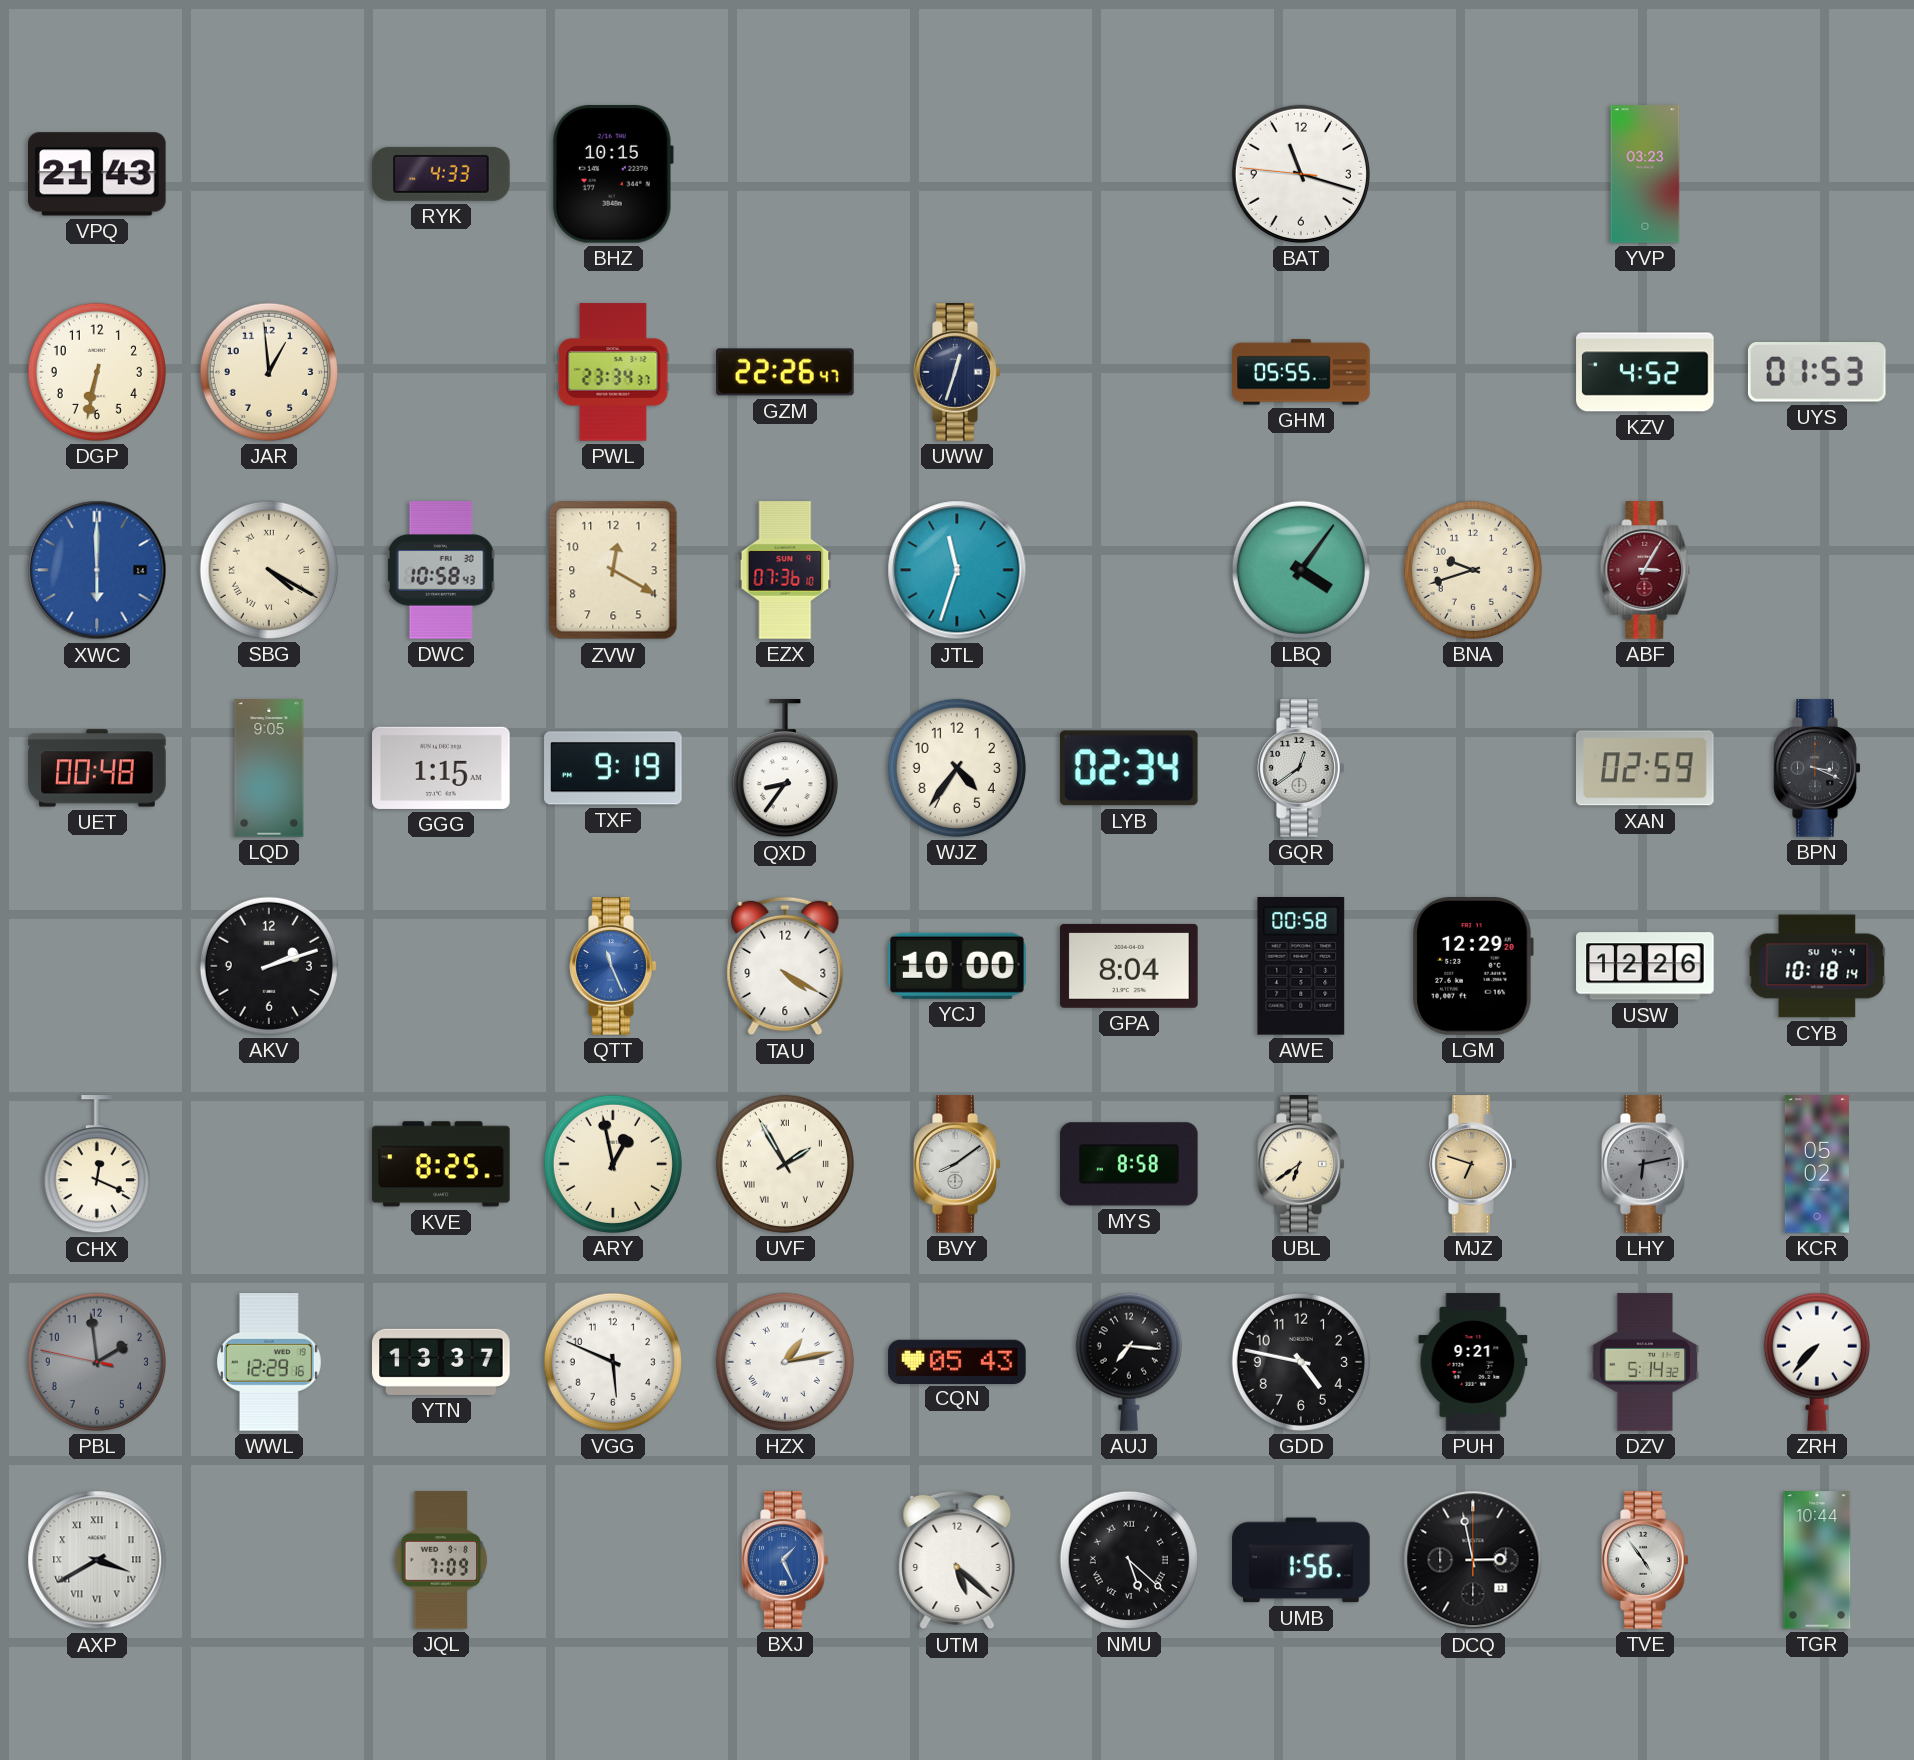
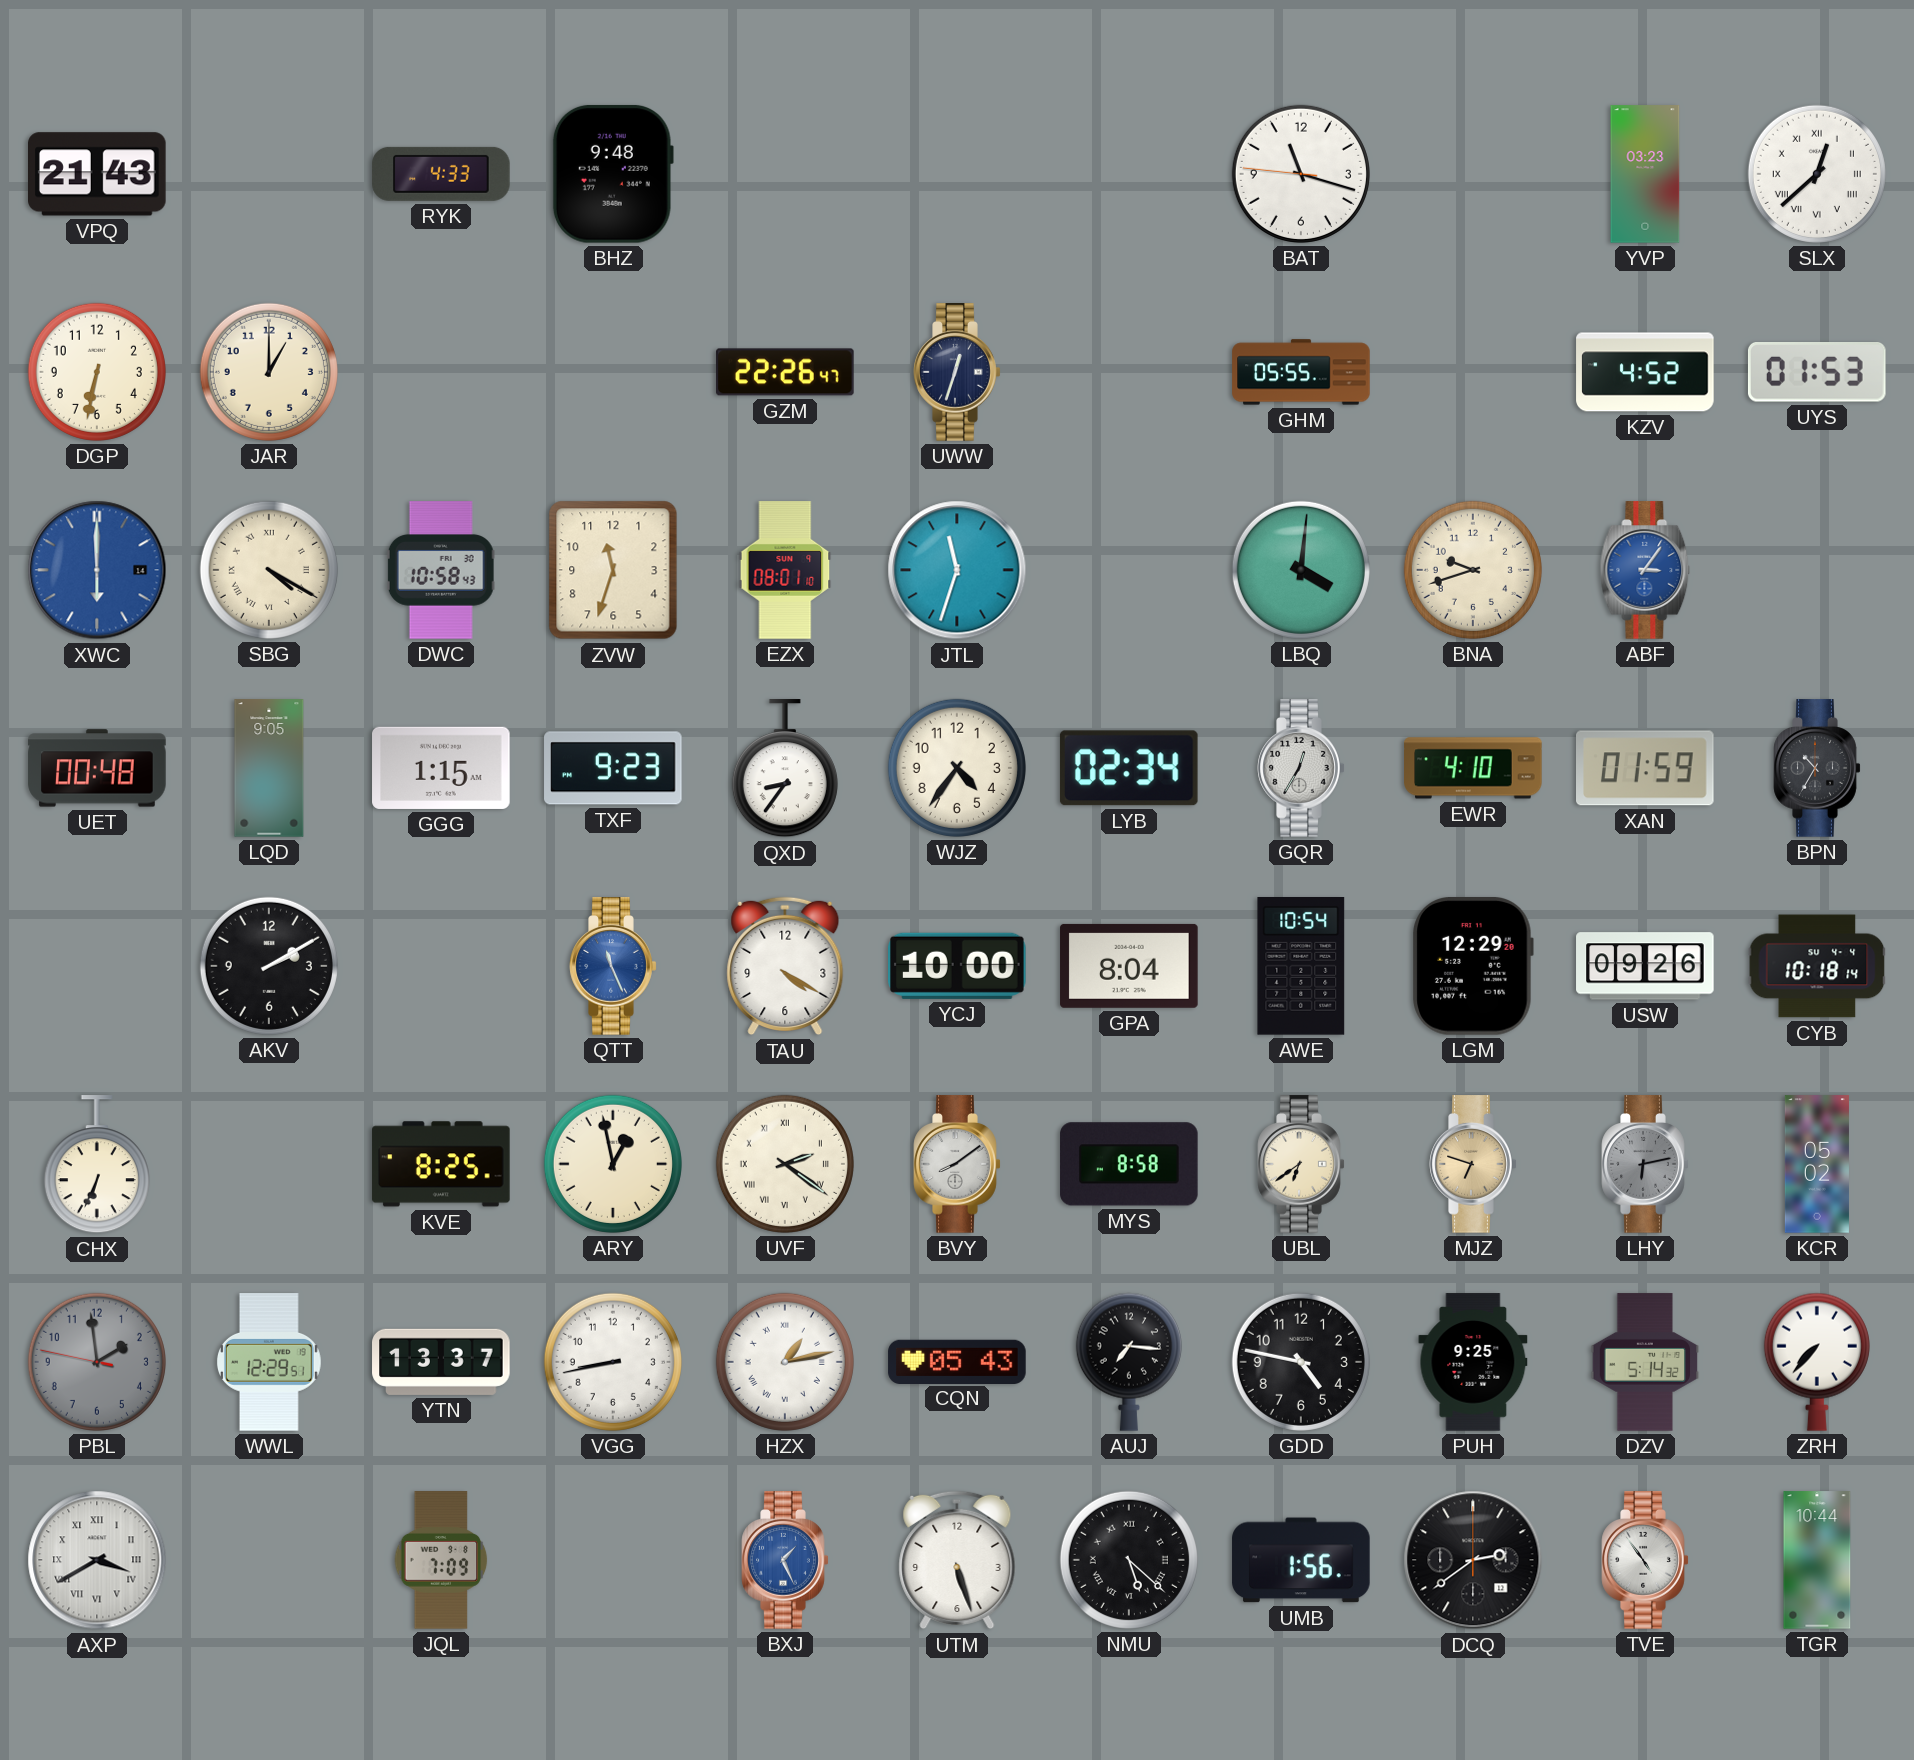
BHZ: 10:15 -> 9:48 (613, 174)
SLX: none -> 12:38 (1817, 174)
JAR: 12:59 -> 1:00 (269, 372)
PWL: 23:34 -> none (613, 372)
ZVW: 12:20 -> 11:33 (613, 570)
EZX: 07:36 -> 08:01 (785, 570)
LBQ: 4:06 -> 4:01 (1301, 570)
ABF: 3:05 -> 3:06 (1645, 570)
ABF dial: burgundy -> blue (1645, 570)
TXF: 9:19 -> 9:23 (613, 768)
GQR: 12:39 -> 12:35 (1301, 768)
EWR: none -> 4:10 (1473, 768)
XAN: 02:59 -> 01:59 (1646, 768)
BPN: 3:19 -> 10:35 (1817, 768)
AKV: 2:12 -> 2:10 (269, 966)
AWE: 00:58 -> 10:54 (1301, 967)
USW: 12:26 -> 09:26 (1645, 966)
CHX: 12:19 -> 6:34 (97, 1165)
UVF: 1:55 -> 2:21 (785, 1164)
WWL: 12:29:16 -> 12:29:51 (269, 1362)
VGG: 5:49 -> 8:43 (613, 1362)
PUH: 9:21 -> 9:25 (1473, 1362)
UTM: 5:22 -> 5:27 (957, 1560)
DCQ: 2:58 -> 2:39 (1473, 1560)
